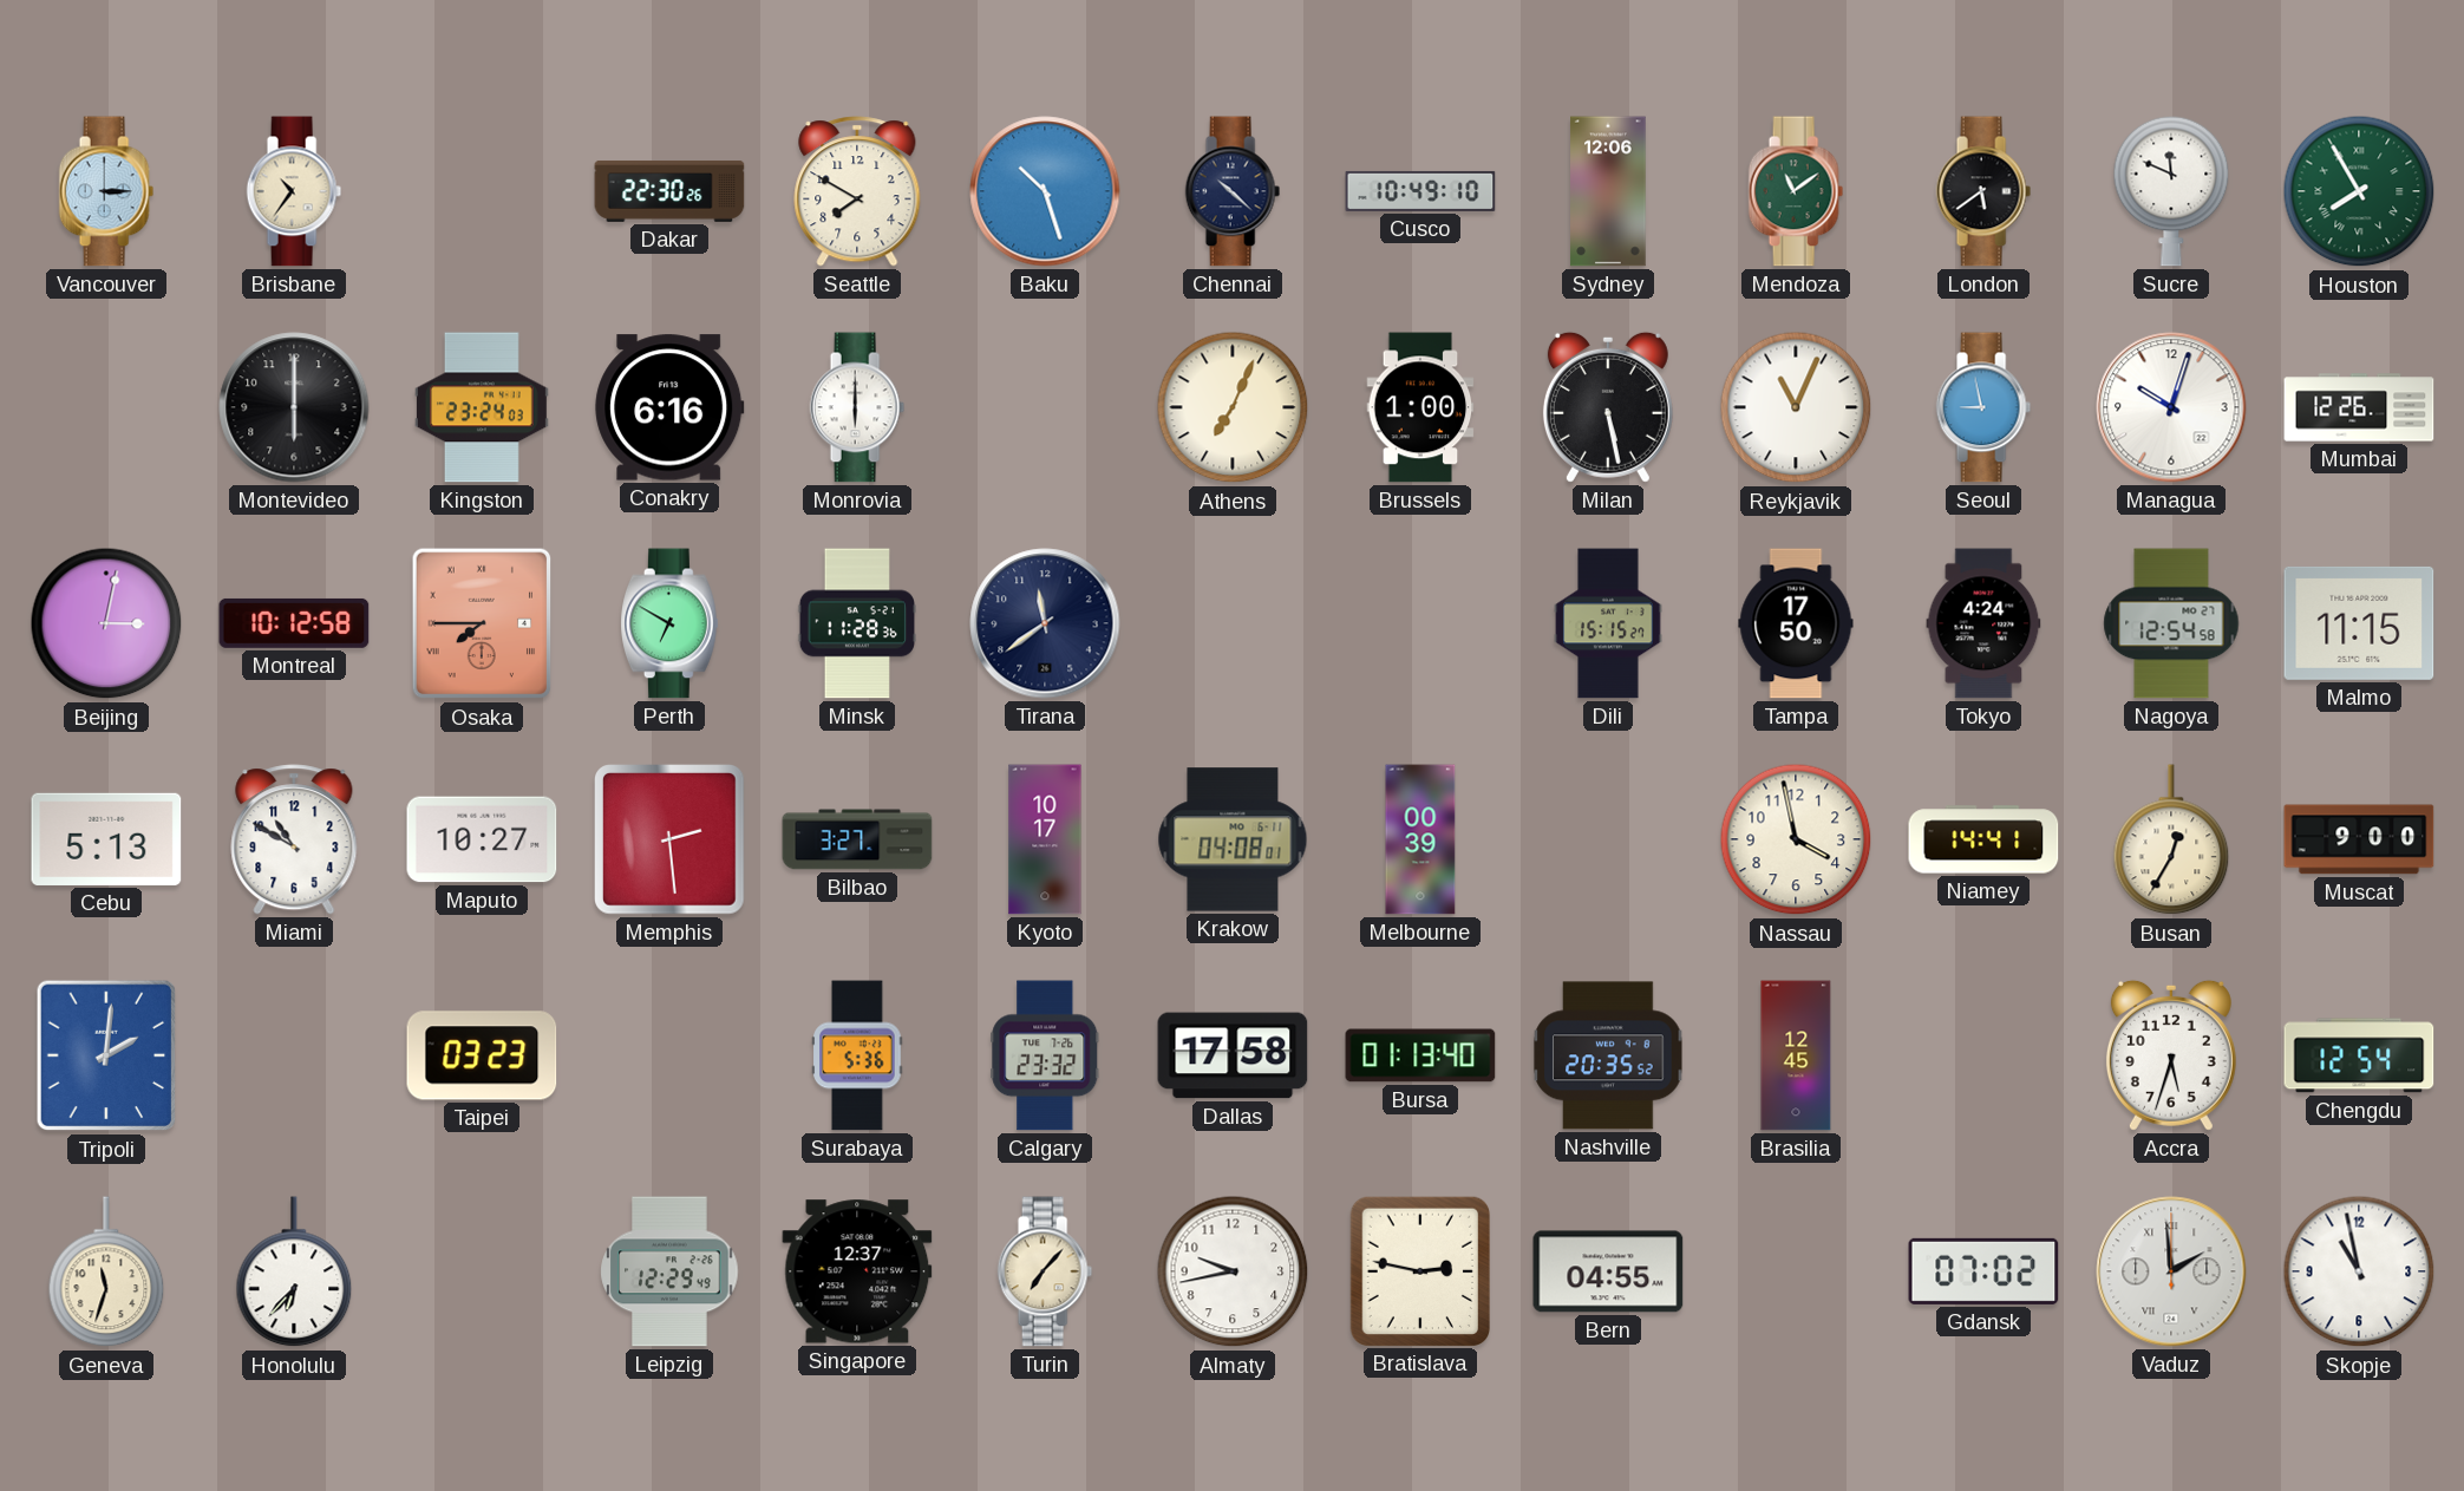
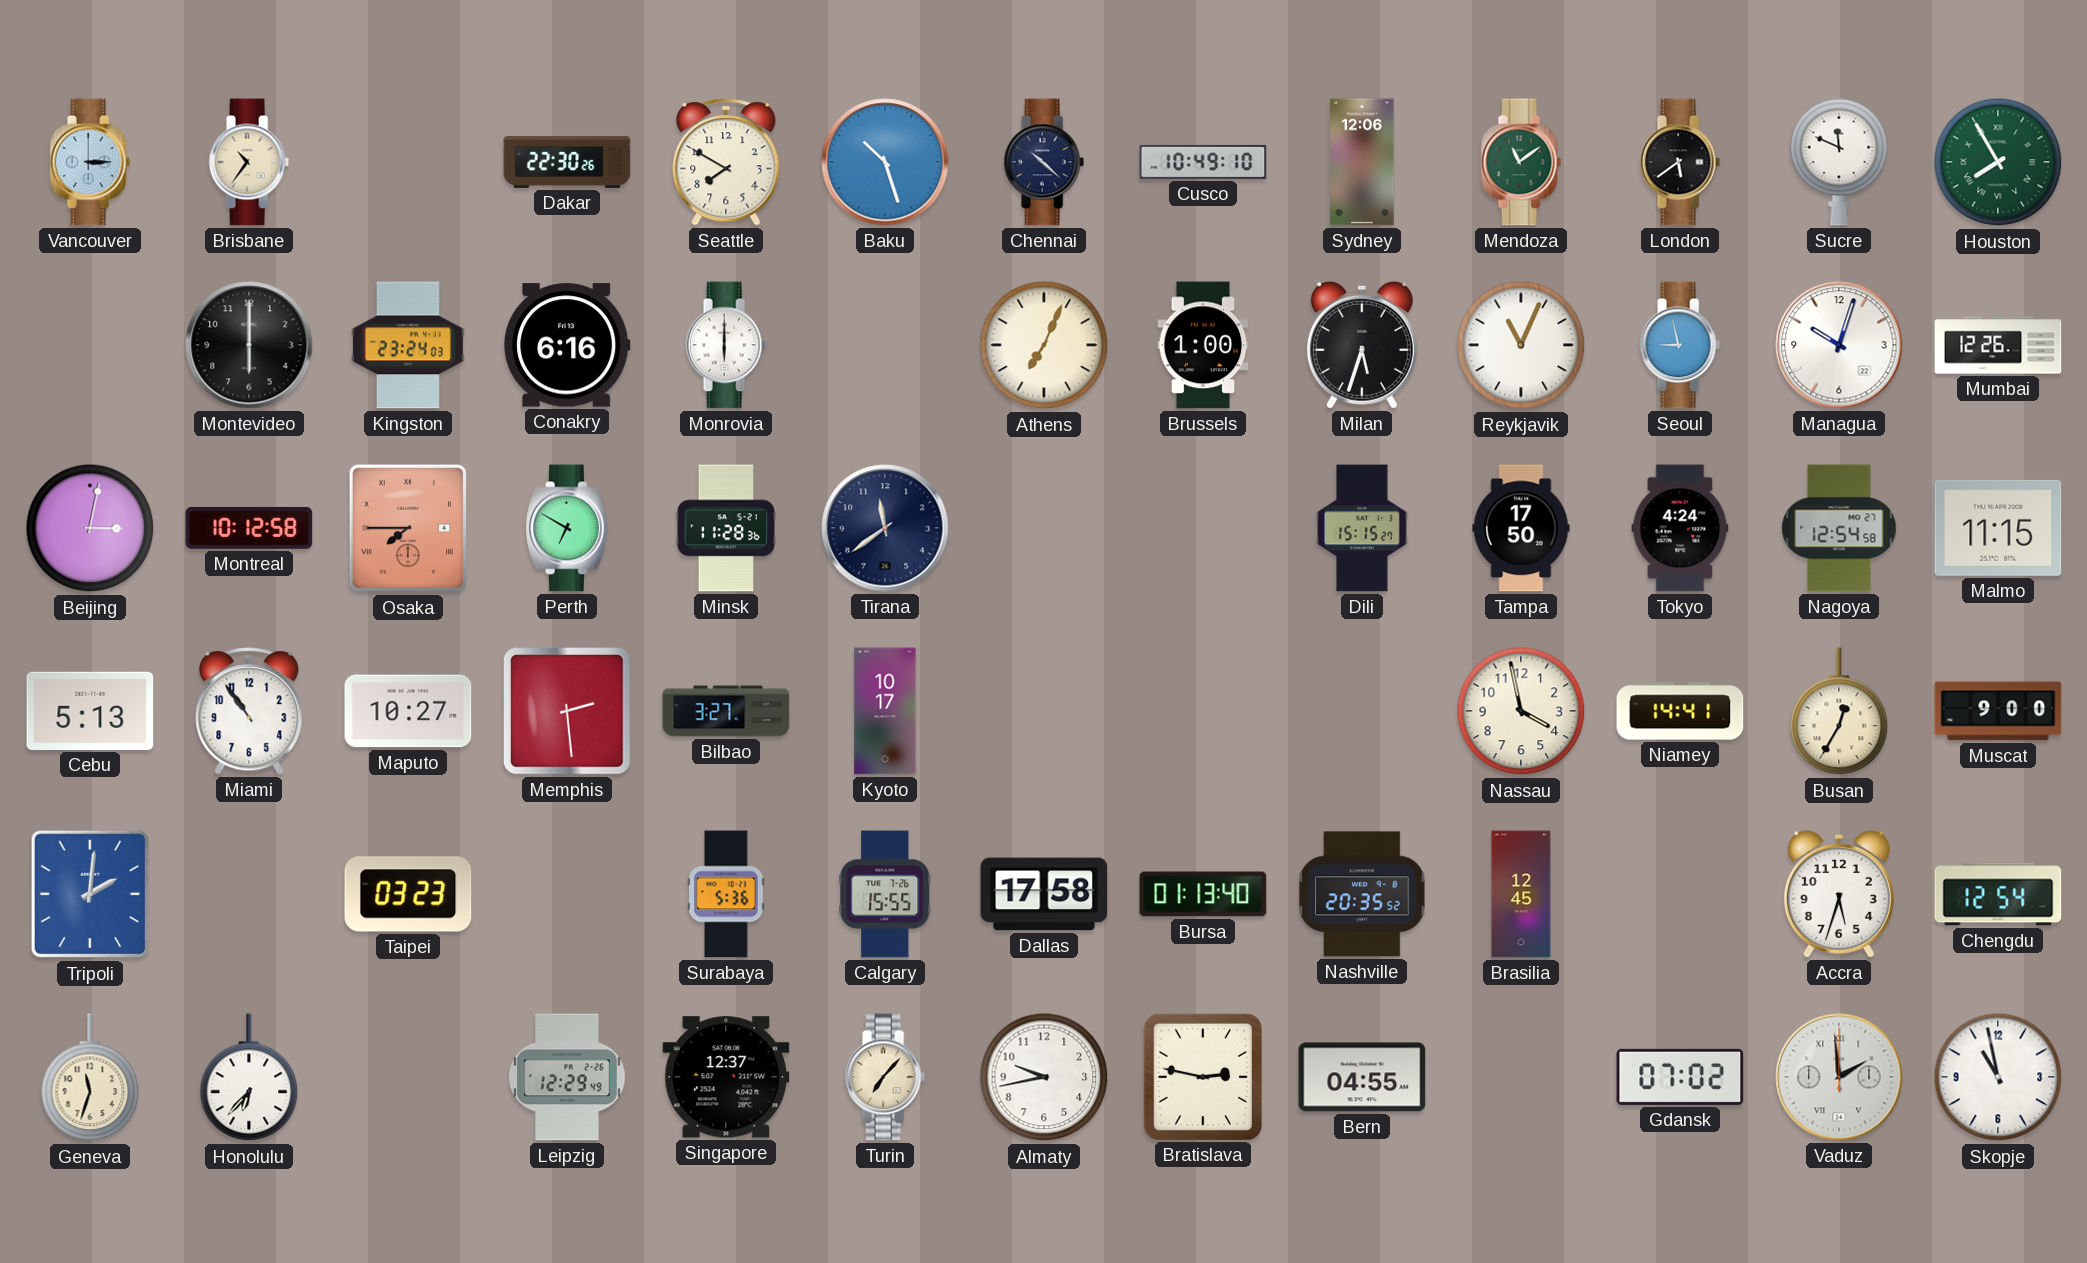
Milan: 5:28 -> 5:33 (1362, 345)
Miami: 10:50 -> 10:54 (249, 711)
Krakow: 04:08 -> none (1233, 839)
Melbourne: 00:39 -> none (1420, 839)
Calgary: 23:32 -> 15:55 (885, 894)
